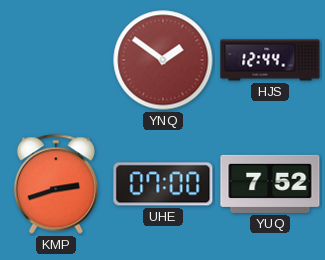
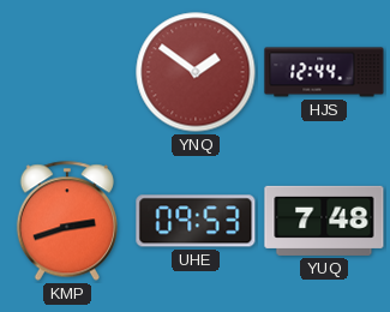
UHE: 07:00 -> 09:53 (196, 221)
YUQ: 7:52 -> 7:48 (324, 221)
